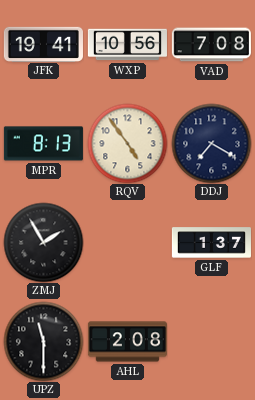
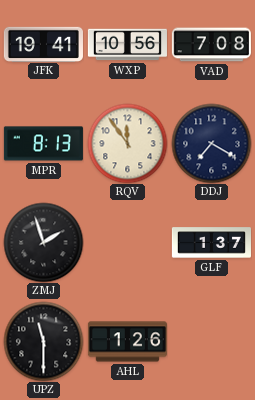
RQV: 4:54 -> 11:54 (127, 143)
ZMJ: 1:55 -> 1:57 (43, 242)
AHL: 2:08 -> 1:26 (127, 342)
